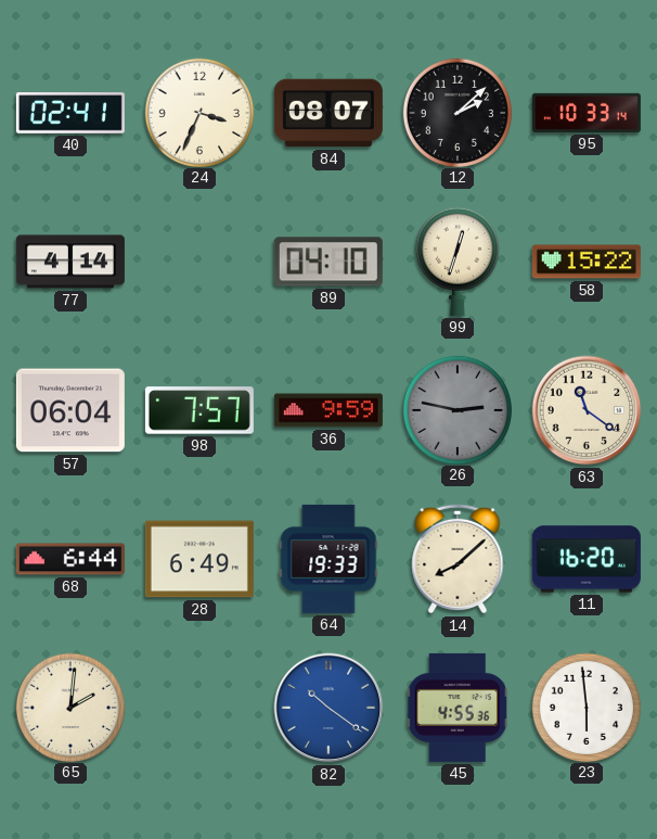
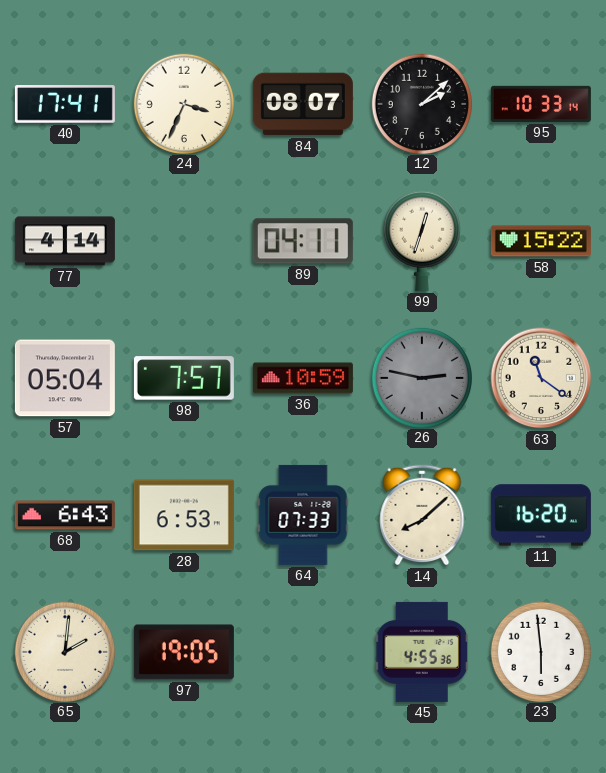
40: 02:41 -> 17:41 (65, 104)
89: 04:10 -> 04:11 (303, 241)
57: 06:04 -> 05:04 (65, 378)
36: 9:59 -> 10:59 (303, 378)
68: 6:44 -> 6:43 (65, 515)
28: 6:49 -> 6:53 (184, 515)
64: 19:33 -> 07:33 (303, 515)
97: none -> 19:05 (184, 652)
82: 10:21 -> none (328, 708)
